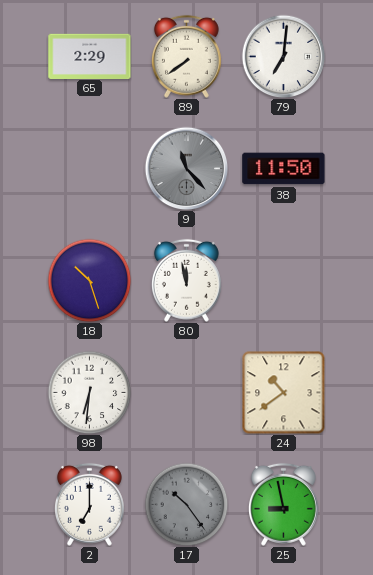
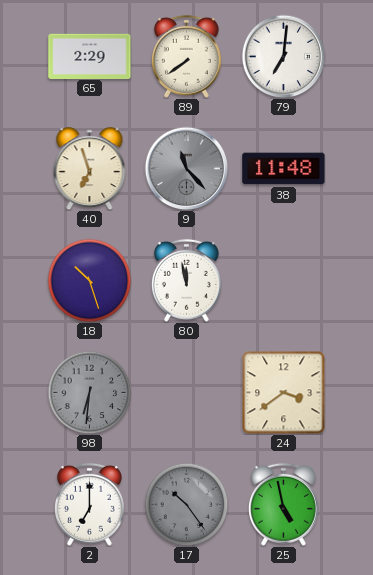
40: none -> 6:57 (90, 169)
38: 11:50 -> 11:48 (284, 169)
98 dial: white -> grey (89, 392)
24: 10:39 -> 3:39 (283, 392)
25: 8:58 -> 4:58 (283, 504)
